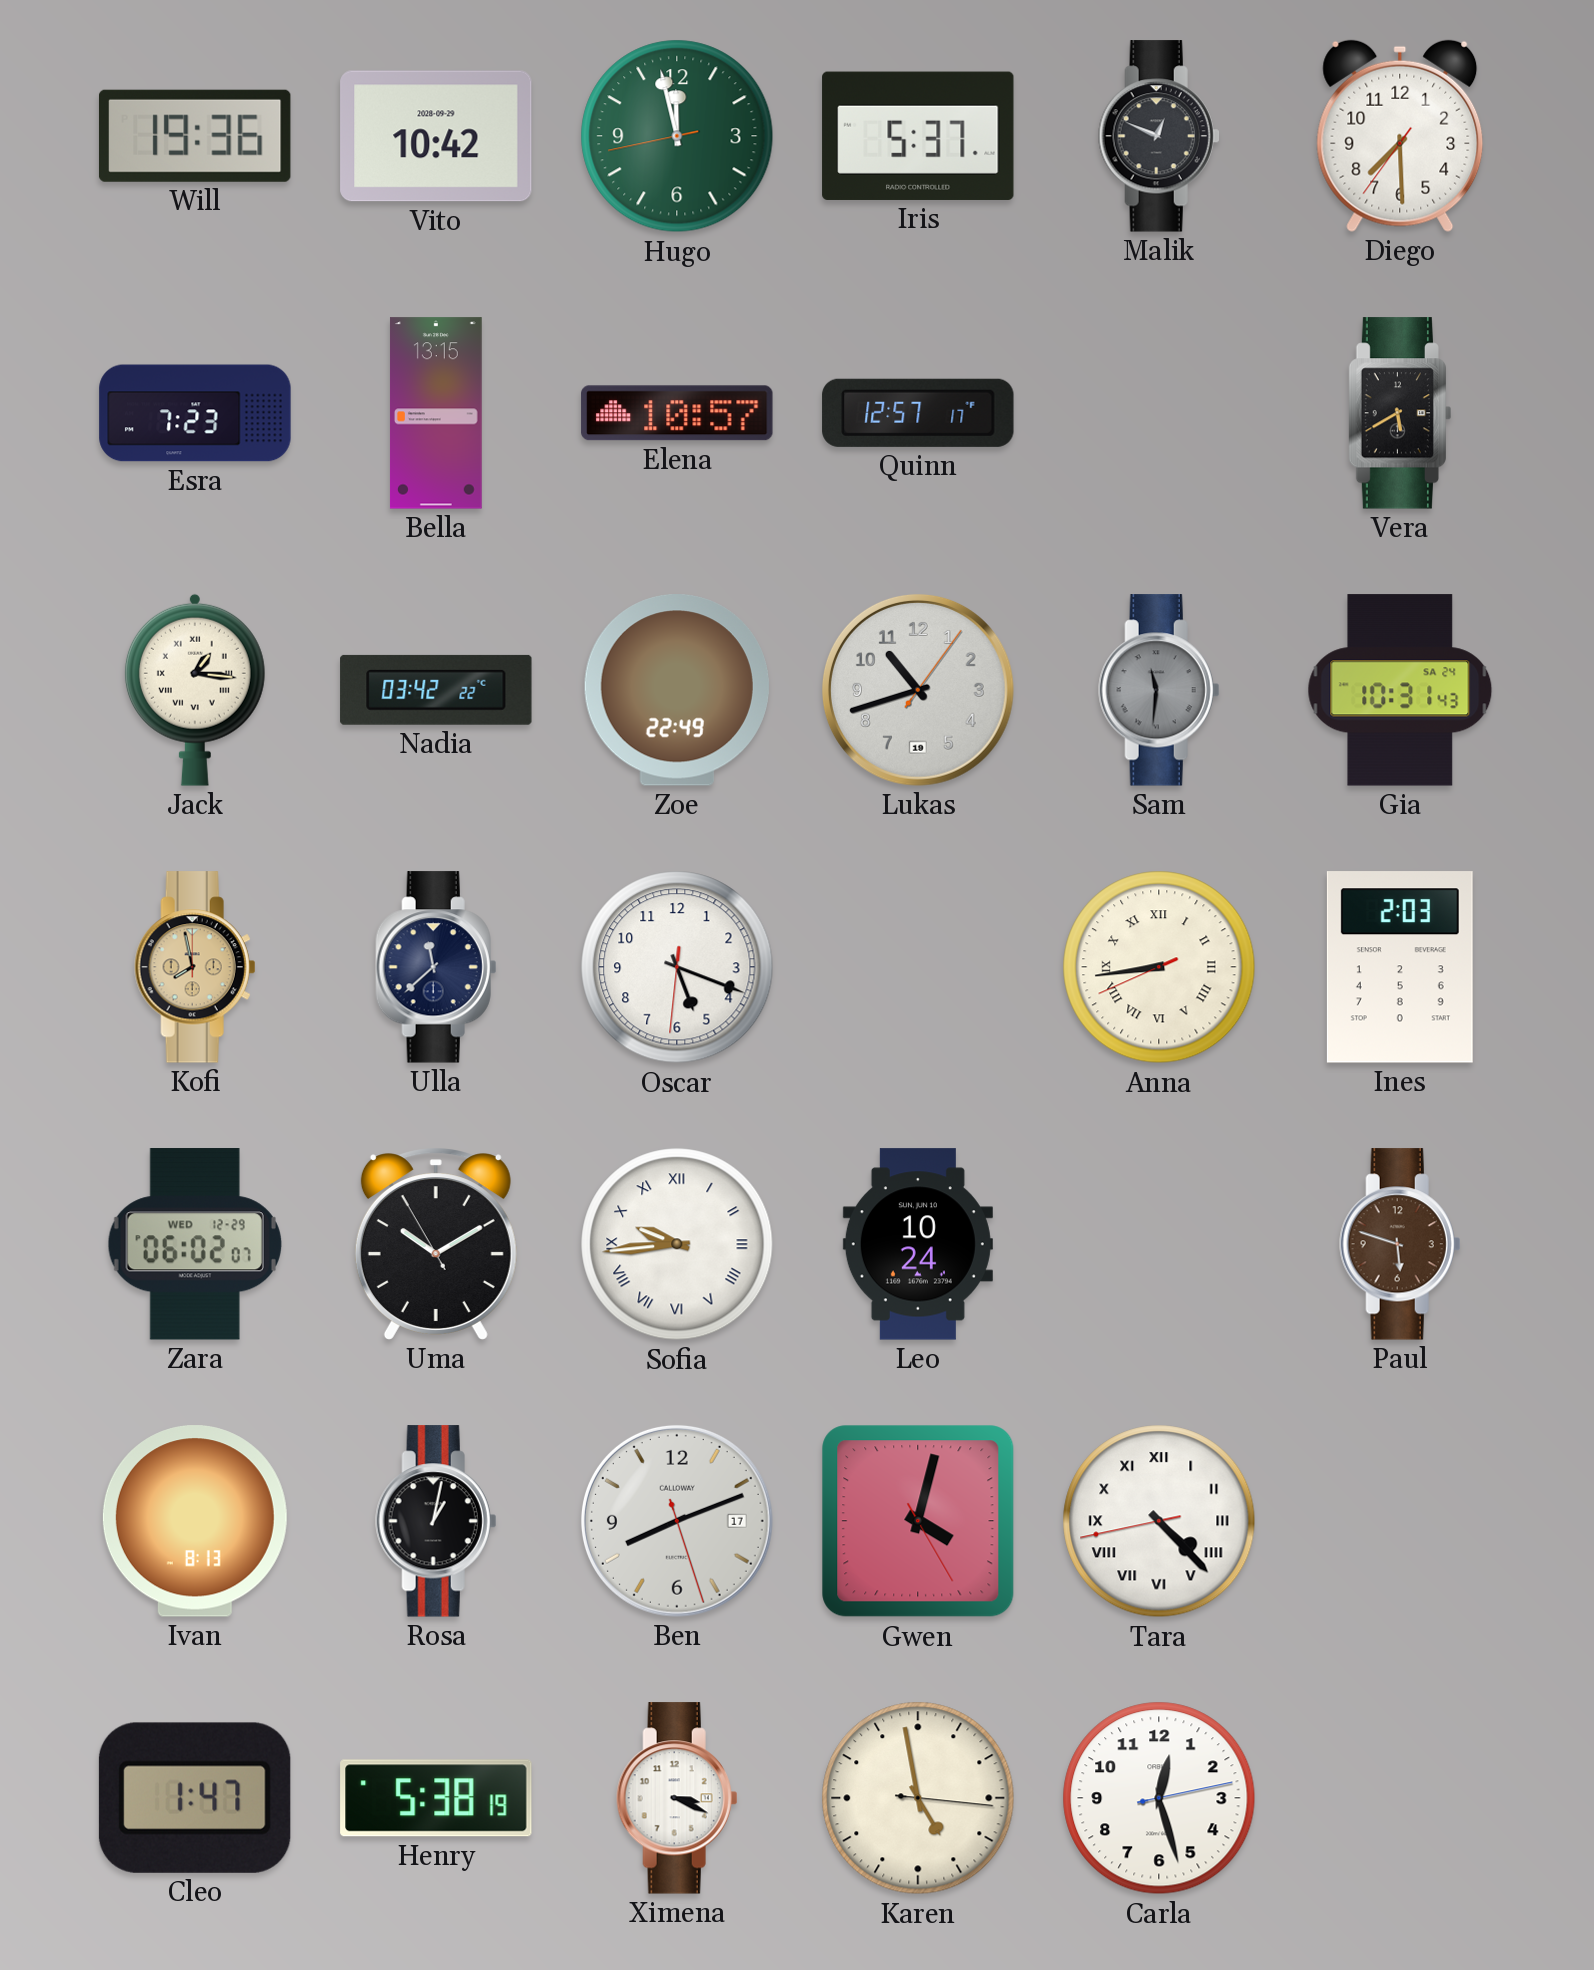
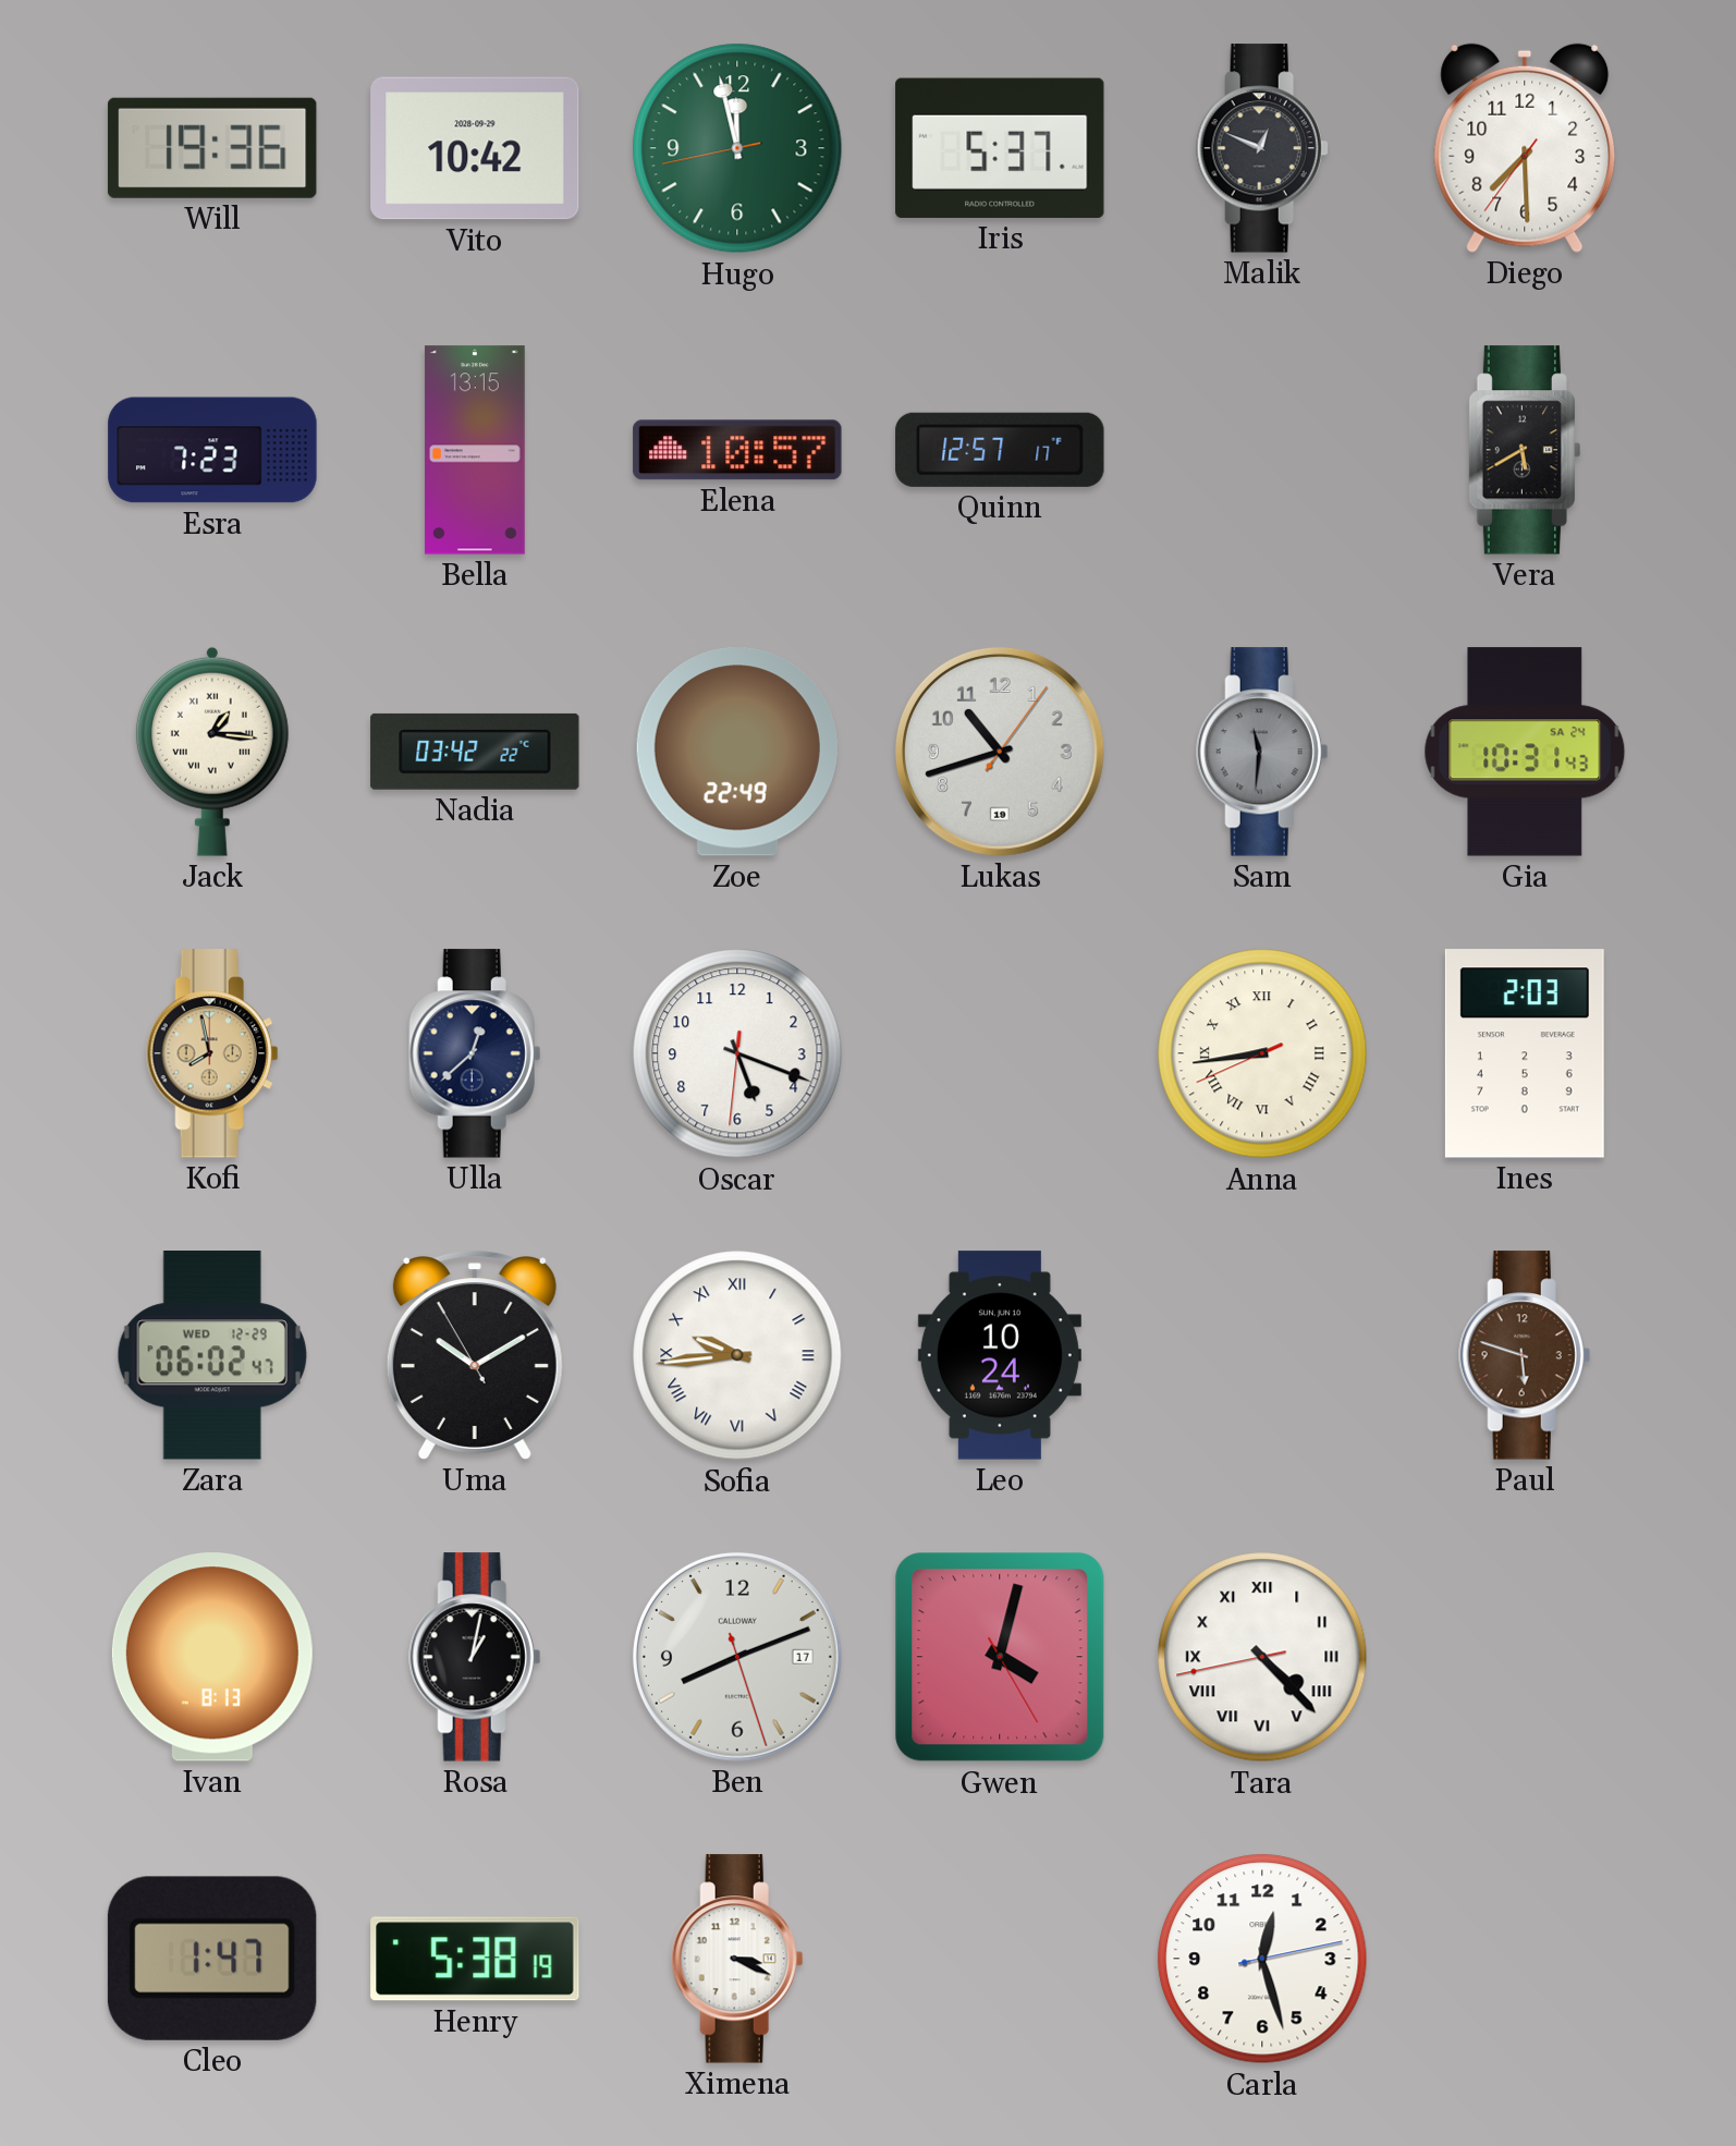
Ulla: 11:38 -> 12:38 (475, 1053)
Zara: 06:02:07 -> 06:02:47 (212, 1355)
Karen: 4:58 -> none (918, 1798)
